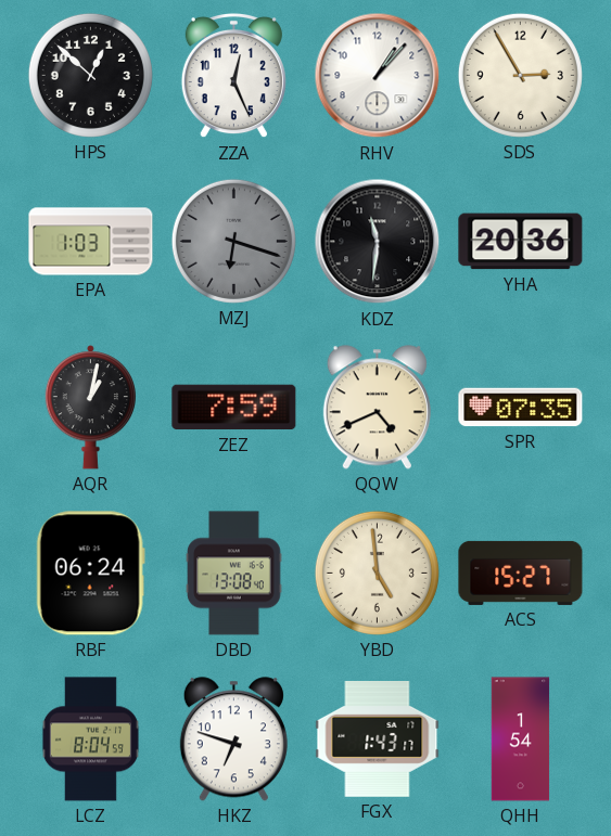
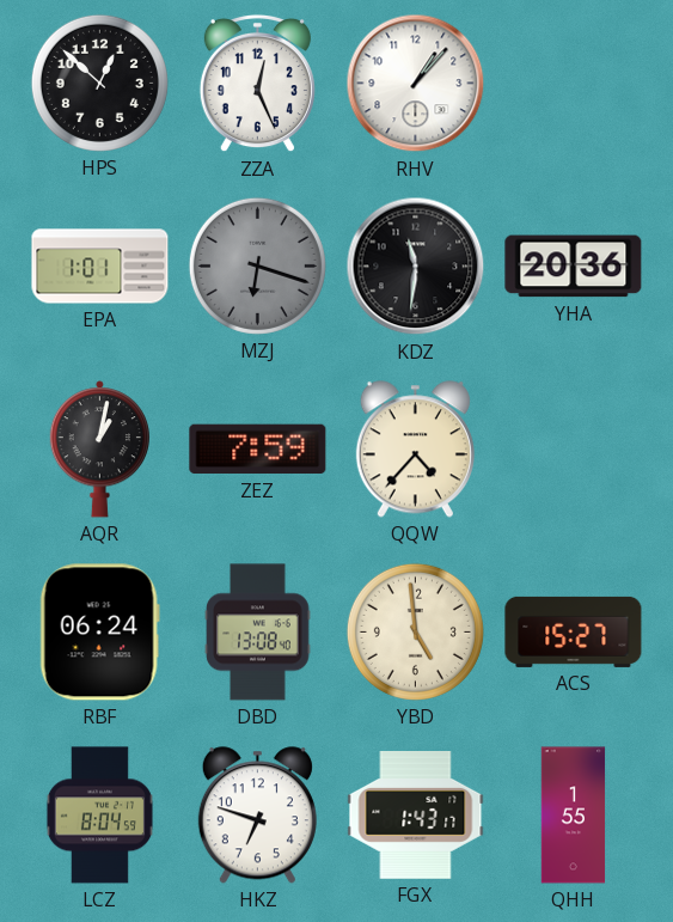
SDS: 2:55 -> none (520, 75)
EPA: 1:03 -> 1:01 (100, 267)
QQW: 4:41 -> 4:37 (415, 450)
SPR: 07:35 -> none (521, 408)
QHH: 1:54 -> 1:55 (574, 816)
